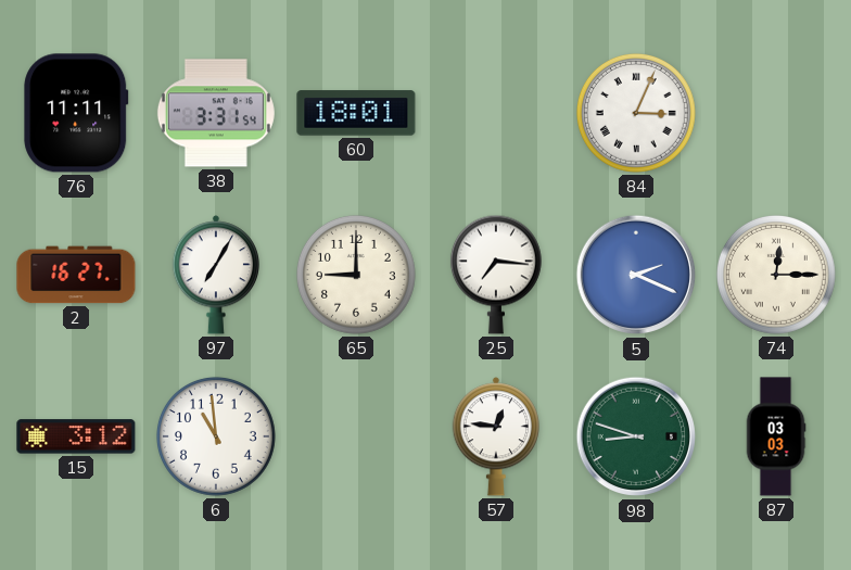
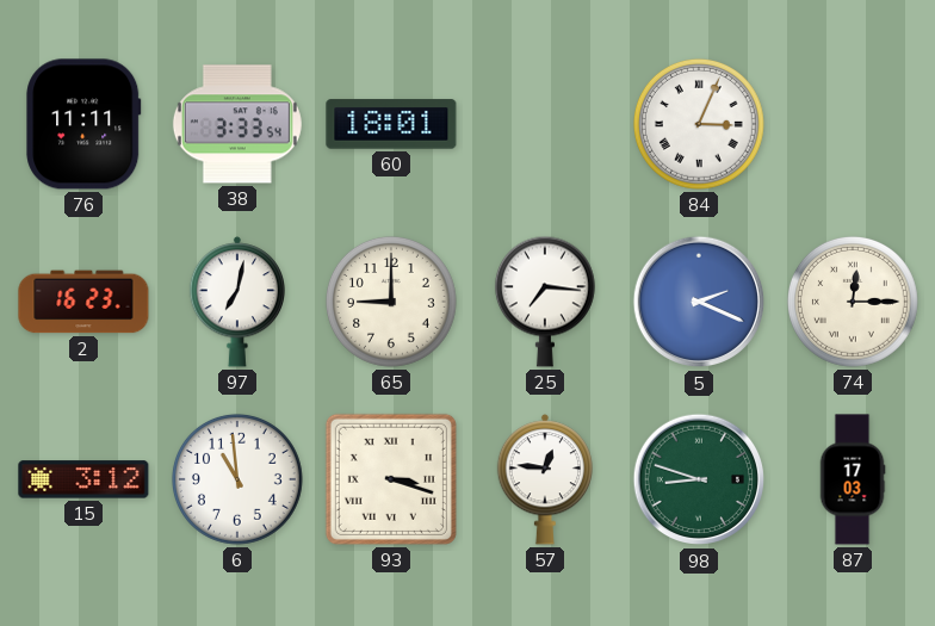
38: 3:31 -> 3:33 (237, 124)
2: 16:27 -> 16:23 (83, 302)
97: 7:05 -> 7:02 (237, 302)
93: none -> 3:18 (391, 479)
87: 03:03 -> 17:03 (853, 479)
